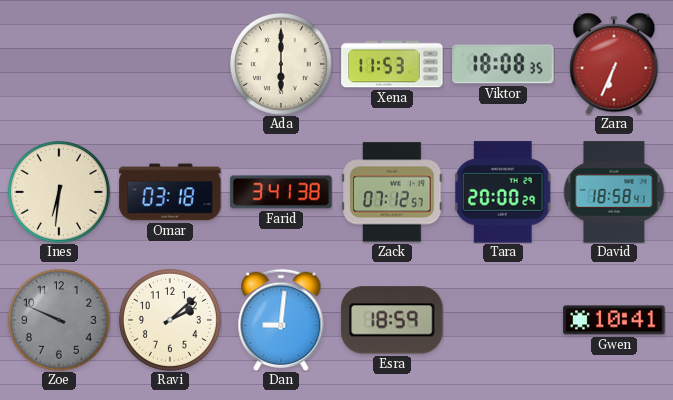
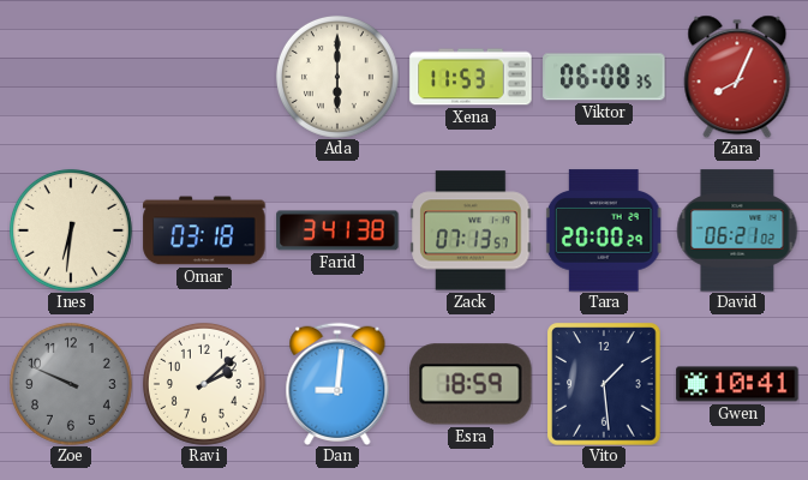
Viktor: 18:08 -> 06:08 (604, 77)
Zara: 6:34 -> 8:04 (737, 77)
Zack: 07:12 -> 07:13 (471, 230)
David: 18:58 -> 06:21 (737, 230)
Vito: none -> 1:29 (604, 384)
